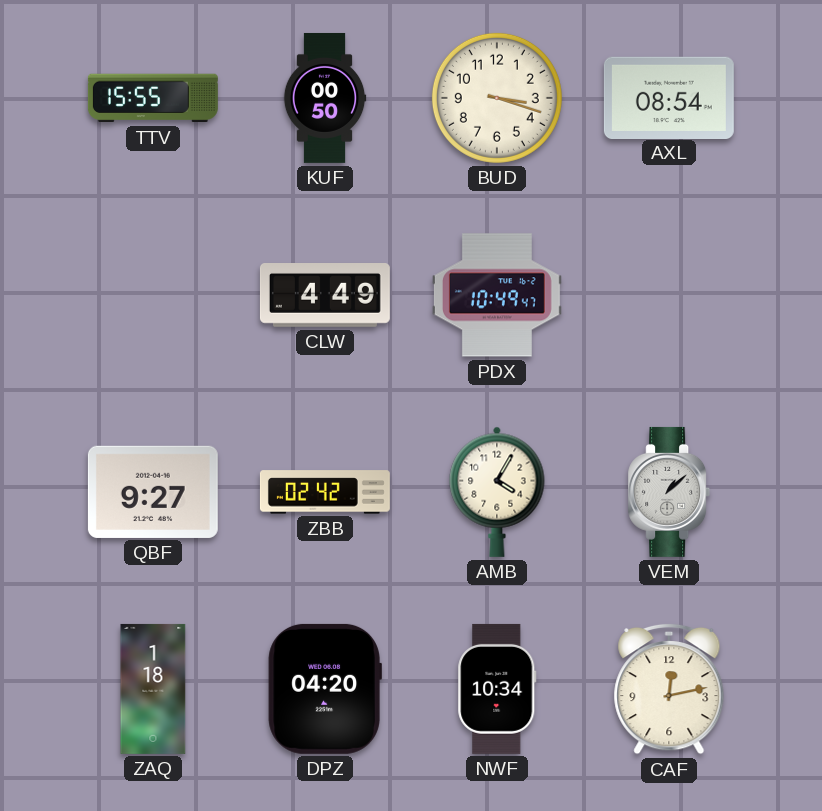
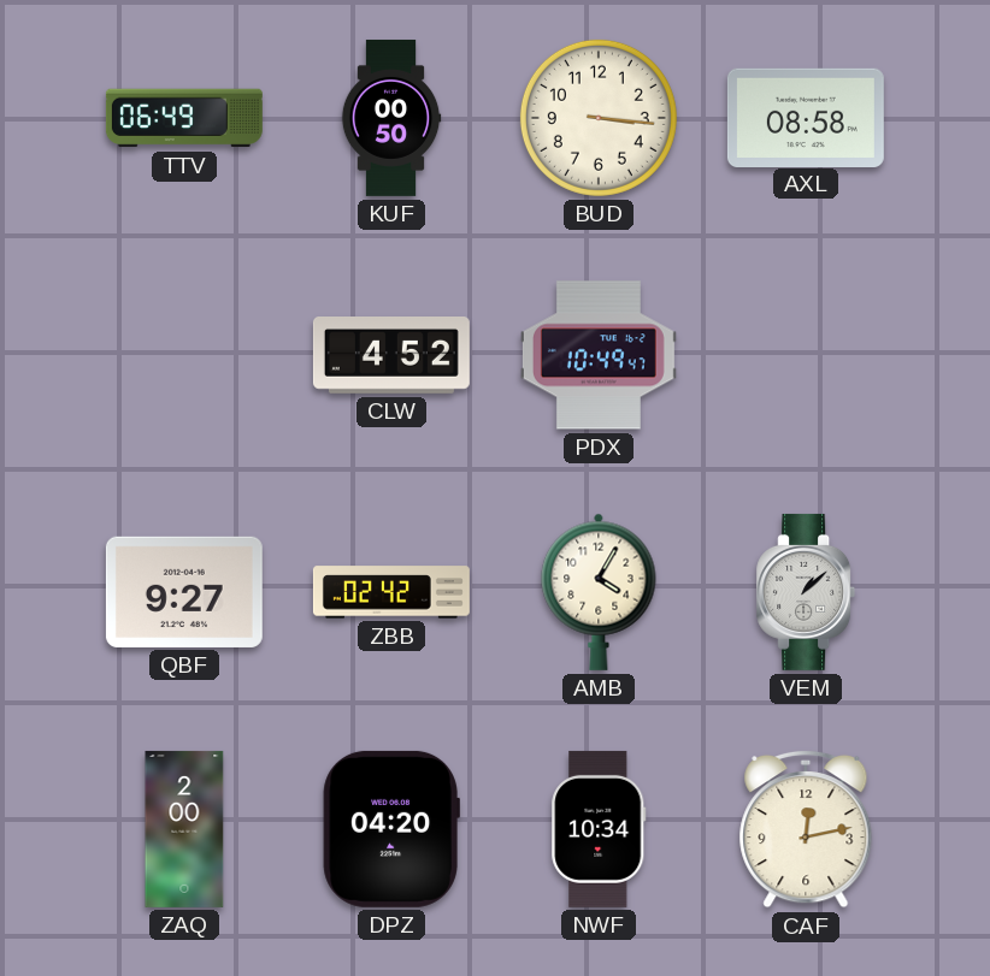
TTV: 15:55 -> 06:49 (184, 118)
BUD: 3:18 -> 3:16 (599, 118)
AXL: 08:54 -> 08:58 (806, 117)
CLW: 4:49 -> 4:52 (391, 356)
ZAQ: 1:18 -> 2:00 (184, 829)
